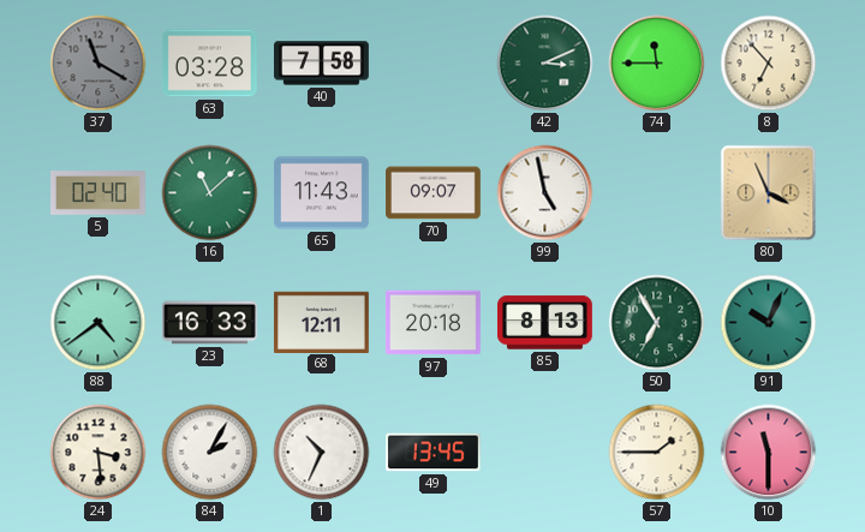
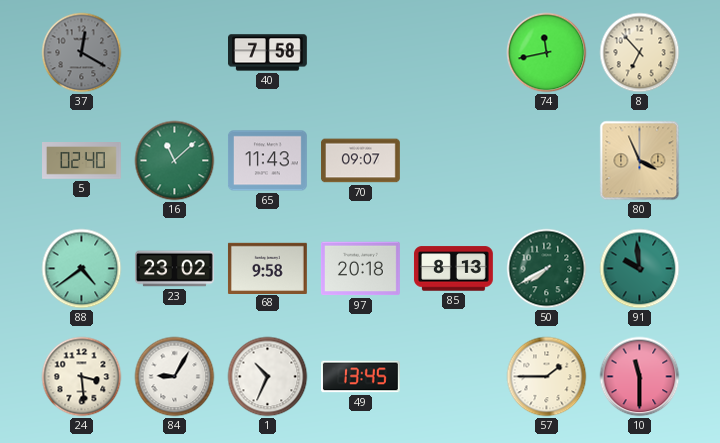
37: 11:20 -> 12:20 (82, 53)
63: 03:28 -> none (209, 64)
42: 3:11 -> none (545, 64)
74: 11:45 -> 11:43 (547, 53)
99: 4:58 -> none (545, 193)
23: 16:33 -> 23:02 (175, 269)
68: 12:11 -> 9:58 (267, 268)
50: 6:55 -> 7:40 (547, 269)
91: 10:04 -> 9:59 (640, 269)
84: 2:05 -> 9:05 (175, 377)
